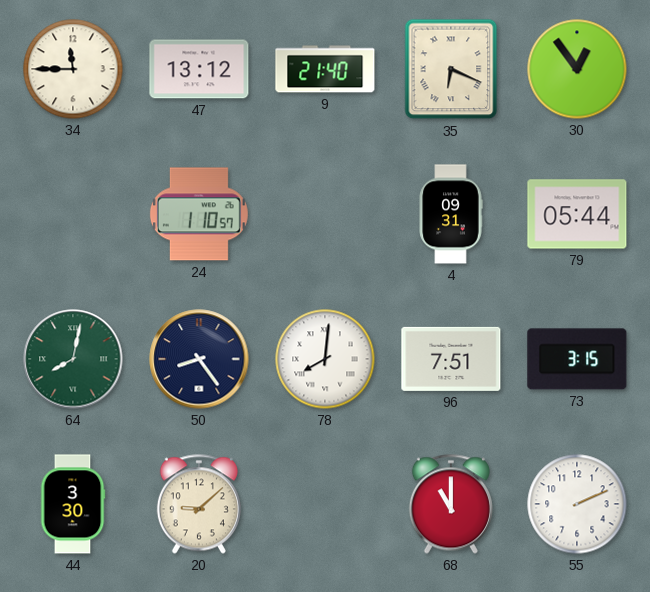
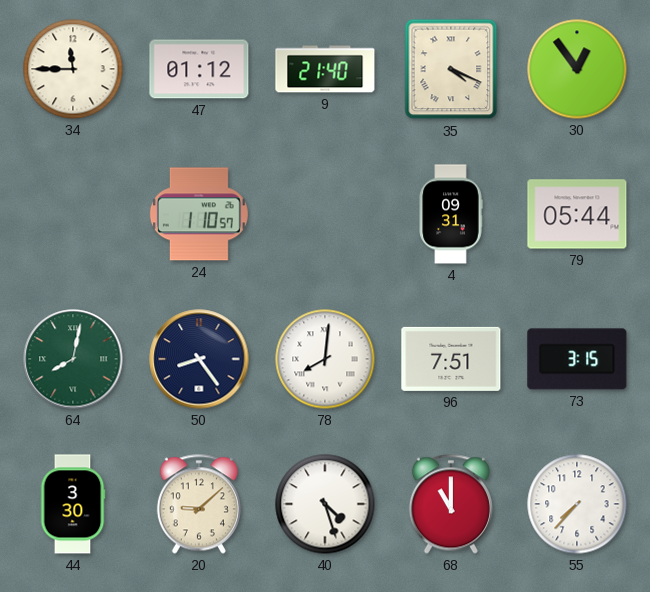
47: 13:12 -> 01:12 (199, 69)
35: 6:19 -> 4:19 (451, 69)
40: none -> 4:27 (325, 504)
55: 2:11 -> 7:37 (577, 504)
